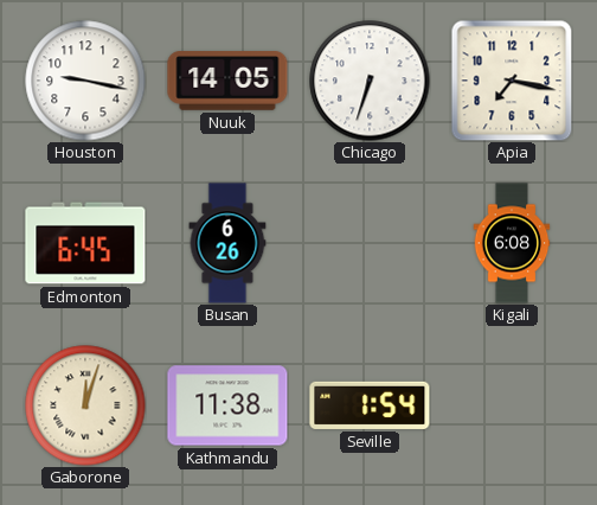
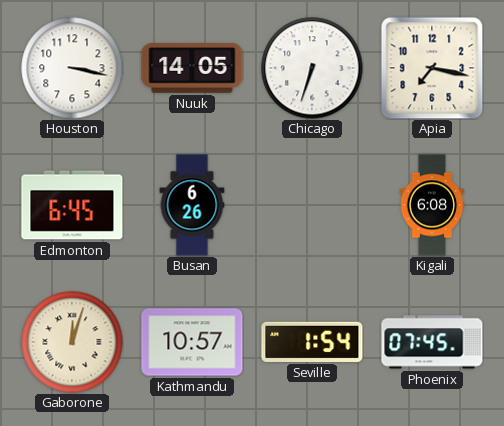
Houston: 9:17 -> 3:17 (72, 68)
Kathmandu: 11:38 -> 10:57 (192, 342)
Phoenix: none -> 07:45 (432, 342)
